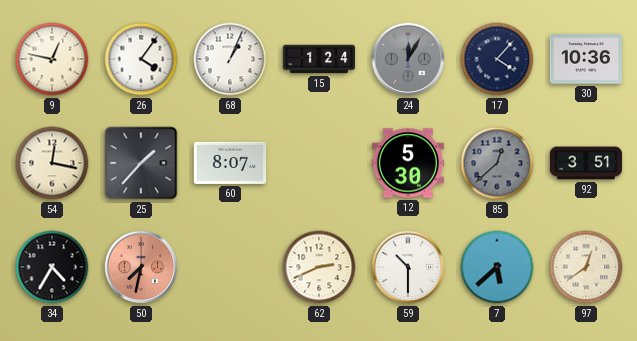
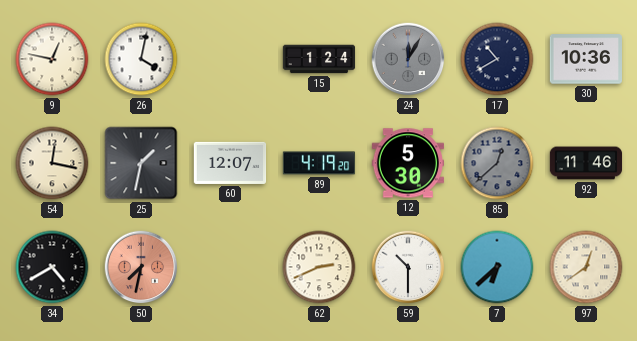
26: 4:06 -> 4:02 (141, 59)
68: 1:04 -> none (230, 59)
17: 4:07 -> 10:40 (497, 59)
25: 1:37 -> 1:32 (141, 163)
60: 8:07 -> 12:07 (230, 163)
89: none -> 4:19 (319, 163)
92: 3:51 -> 11:46 (586, 163)
34: 4:35 -> 4:40 (52, 267)
7: 5:38 -> 6:38 (497, 267)
